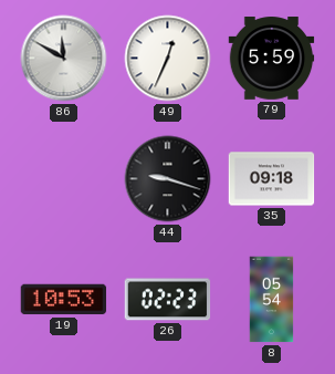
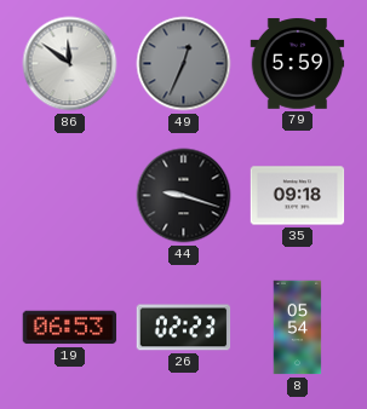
86: 11:50 -> 11:51 (70, 64)
49 dial: white -> grey (184, 64)
19: 10:53 -> 06:53 (70, 328)
